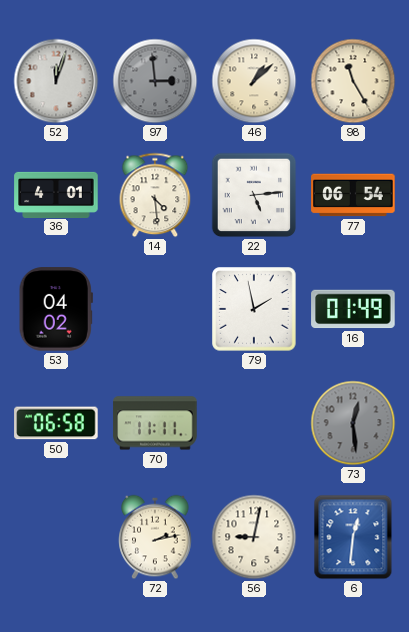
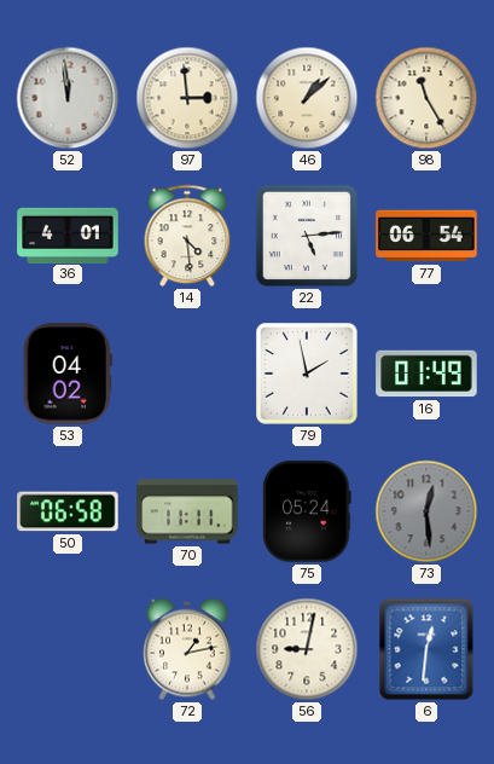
52: 12:03 -> 11:59 (68, 98)
97 dial: grey -> cream (187, 98)
75: none -> 05:24 (307, 511)
72: 2:13 -> 1:13 (187, 649)
